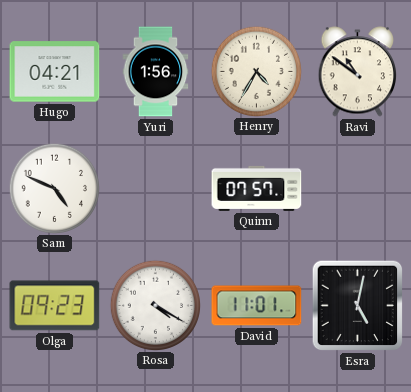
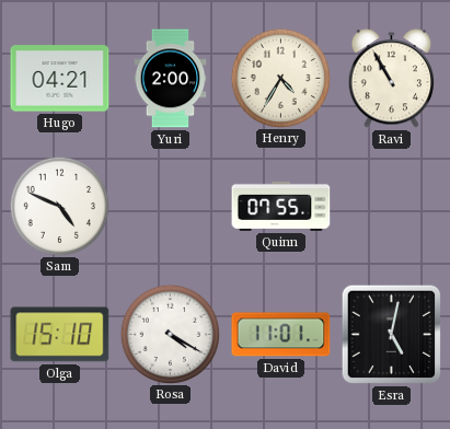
Yuri: 1:56 -> 2:00 (171, 79)
Ravi: 10:51 -> 10:55 (392, 79)
Quinn: 07:57 -> 07:55 (281, 206)
Olga: 09:23 -> 15:10 (60, 335)
